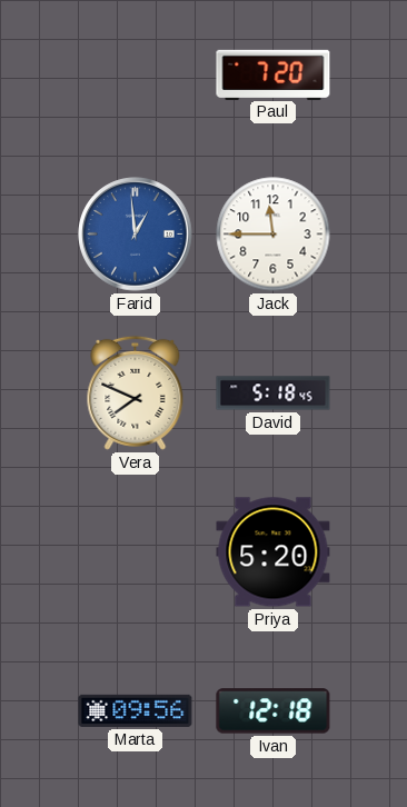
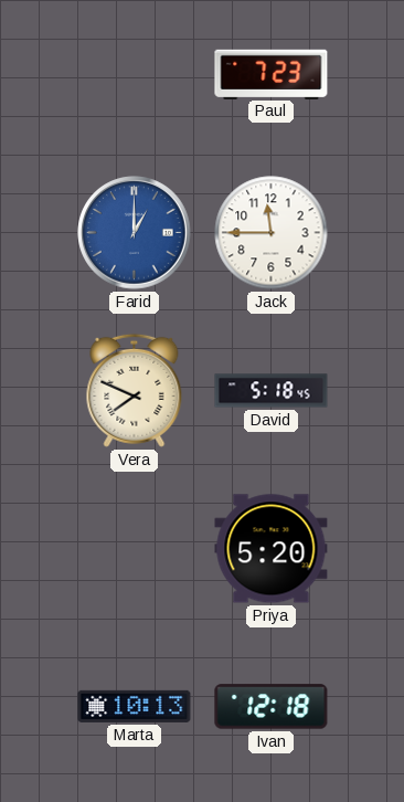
Paul: 7:20 -> 7:23 (272, 74)
Farid: 12:59 -> 1:00 (135, 233)
Marta: 09:56 -> 10:13 (135, 706)
